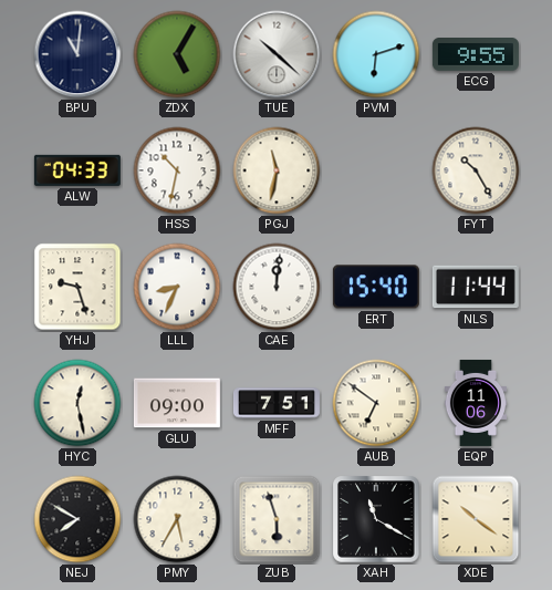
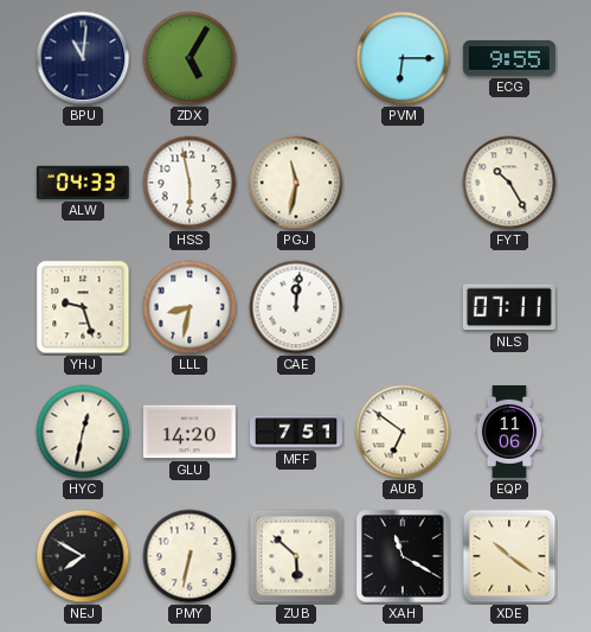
TUE: 10:22 -> none (277, 54)
PVM: 6:12 -> 6:15 (403, 58)
HSS: 10:32 -> 5:58 (189, 183)
LLL: 8:34 -> 8:32 (189, 307)
ERT: 15:40 -> none (376, 287)
NLS: 11:44 -> 07:11 (509, 307)
HYC: 12:28 -> 12:32 (83, 432)
GLU: 09:00 -> 14:20 (189, 432)
PMY: 5:35 -> 6:32 (189, 556)
ZUB: 5:57 -> 5:52 (296, 556)
